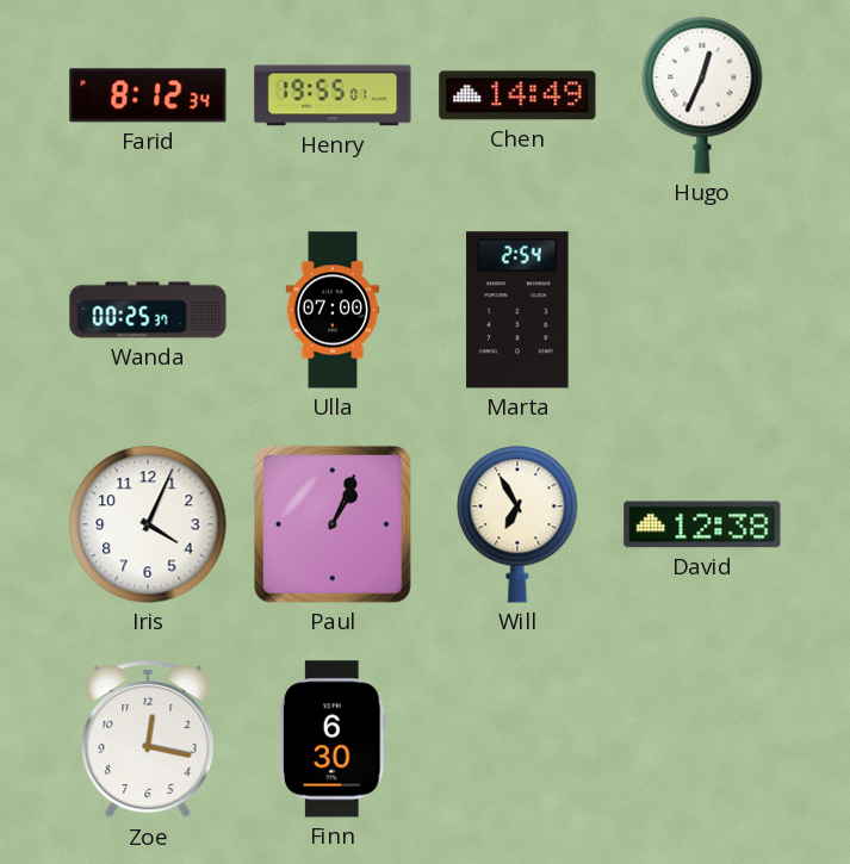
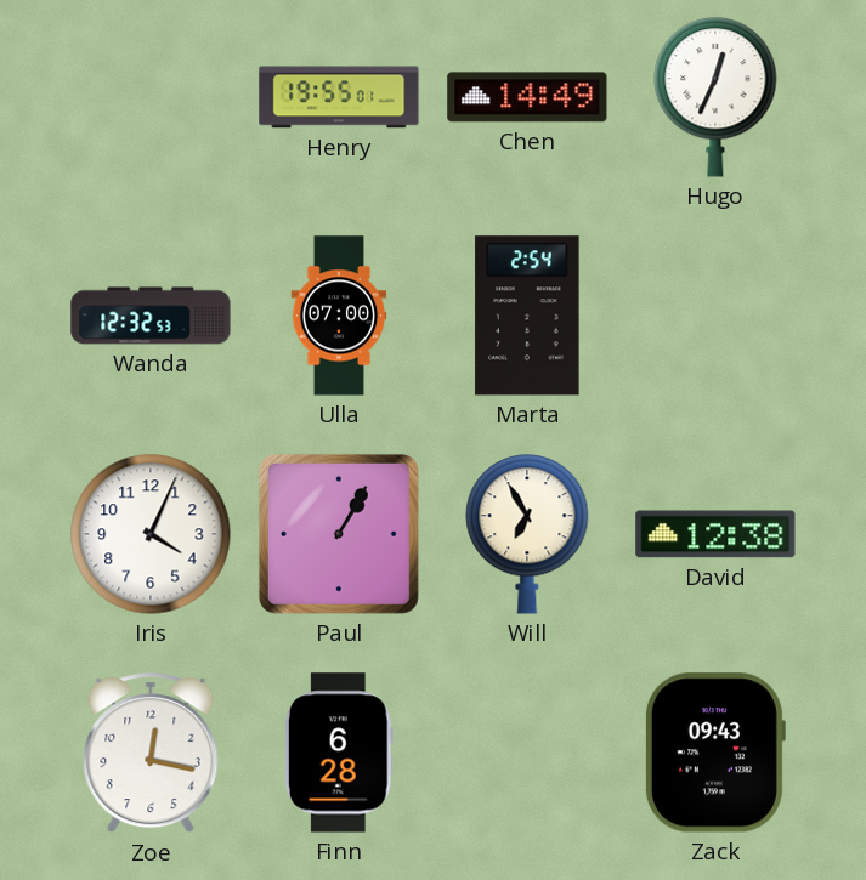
Farid: 8:12 -> none (148, 95)
Wanda: 00:25 -> 12:32 (151, 316)
Paul: 1:04 -> 1:05 (339, 534)
Finn: 6:30 -> 6:28 (339, 753)
Zack: none -> 09:43 (714, 753)
